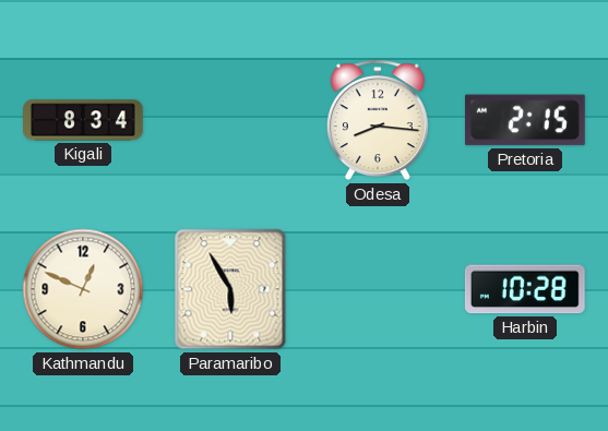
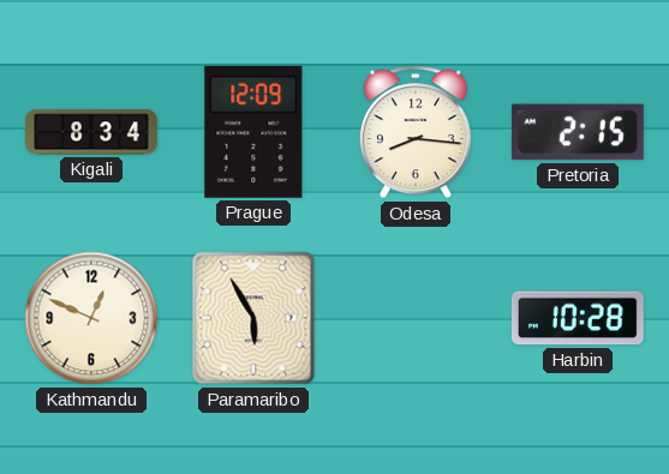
Prague: none -> 12:09 (253, 132)
